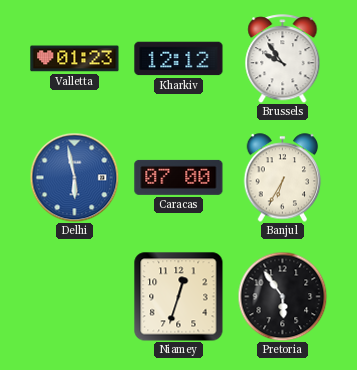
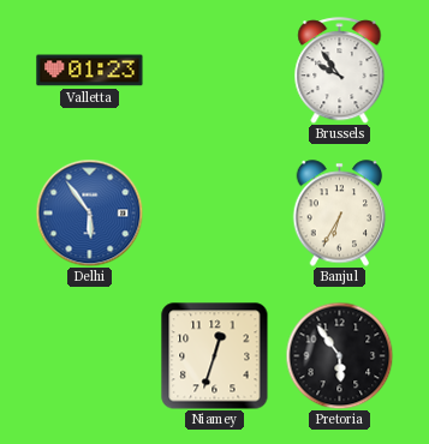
Kharkiv: 12:12 -> none (179, 59)
Delhi: 5:58 -> 5:54 (89, 212)
Caracas: 07:00 -> none (179, 177)
